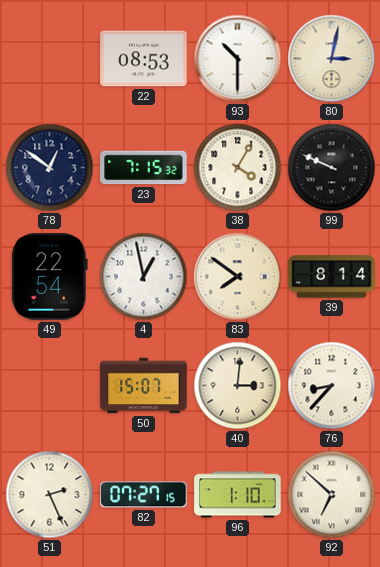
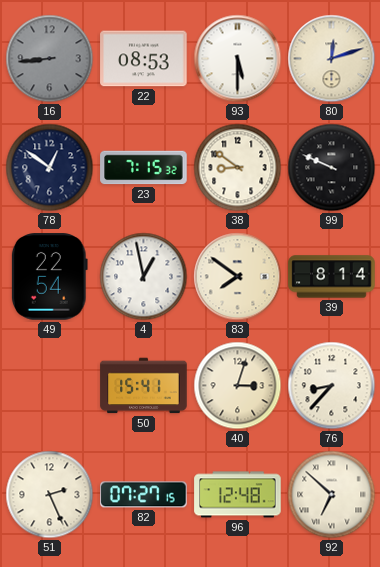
16: none -> 8:44 (50, 59)
93: 10:30 -> 5:30 (238, 59)
80: 3:02 -> 12:12 (332, 59)
38: 4:05 -> 8:51 (238, 168)
50: 15:07 -> 15:41 (144, 386)
40: 3:01 -> 3:03 (238, 386)
96: 1:10 -> 12:48 (238, 495)
